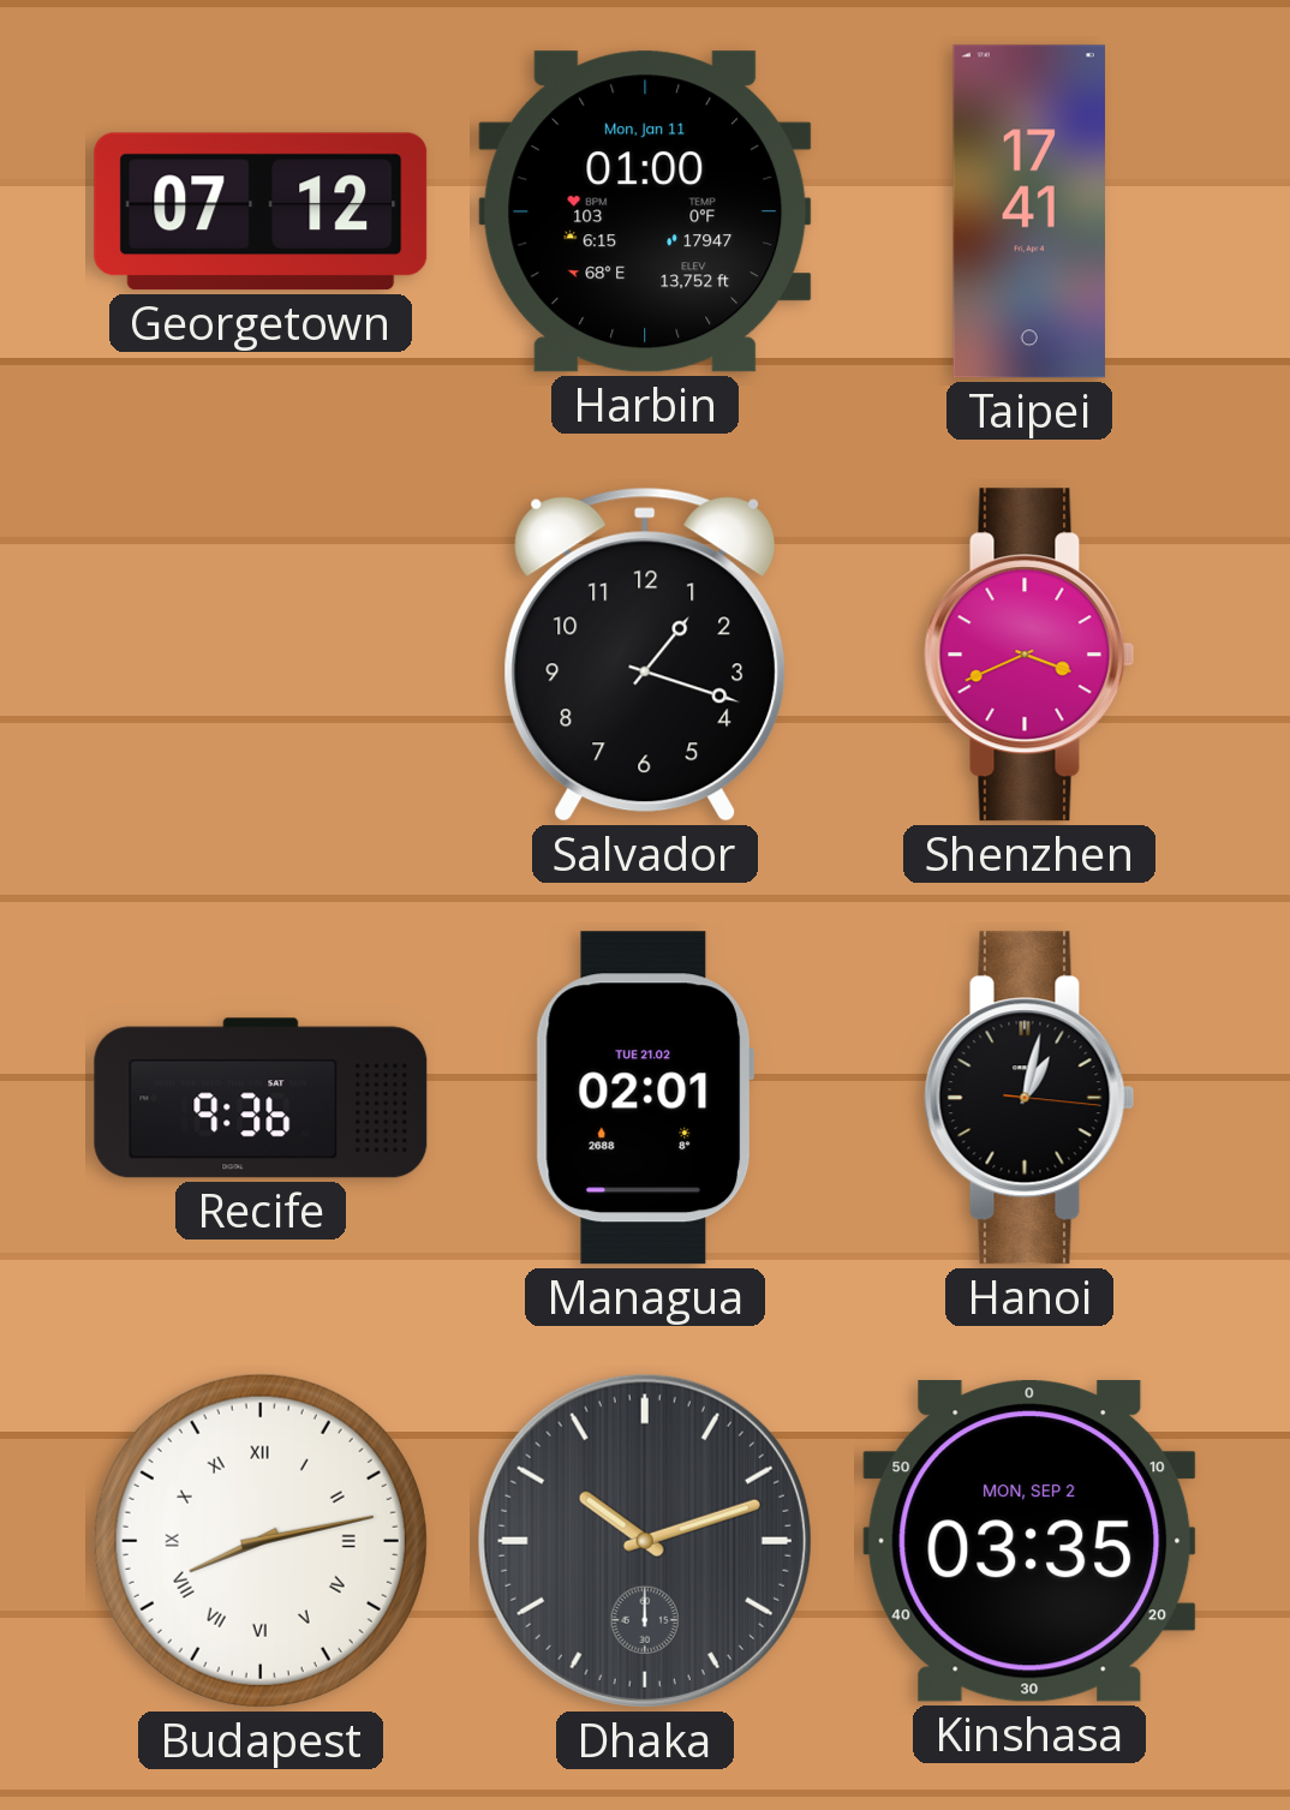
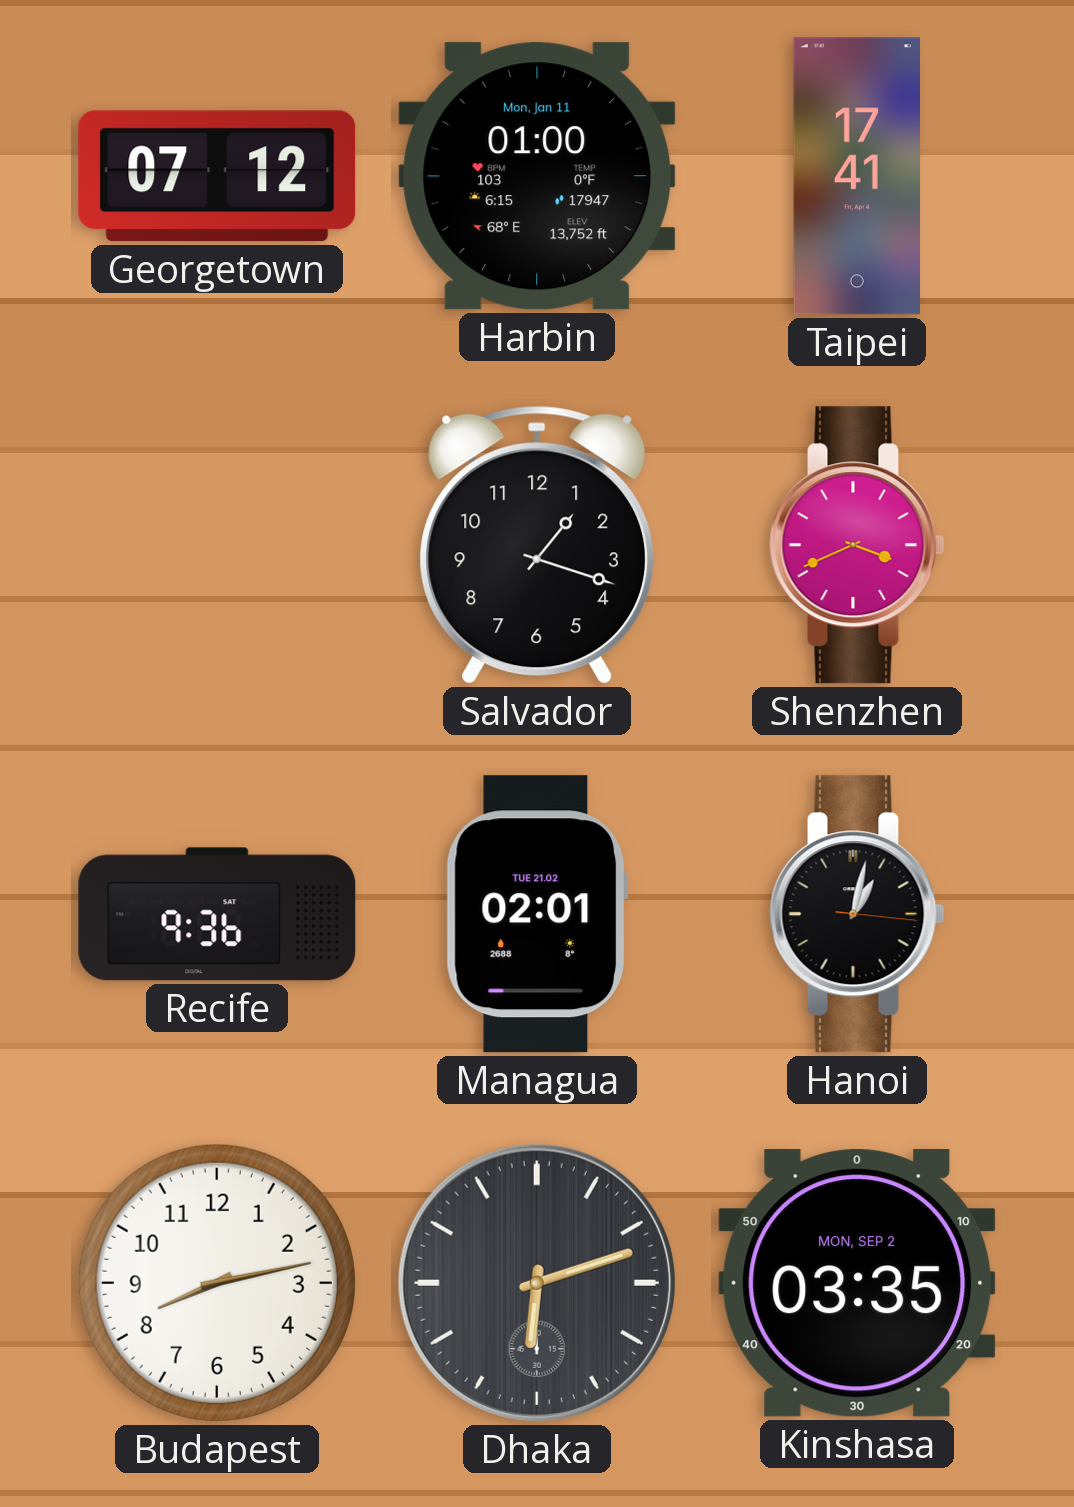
Budapest numerals: Roman -> Arabic (217, 1283)
Dhaka: 10:12 -> 6:12 (537, 1283)
